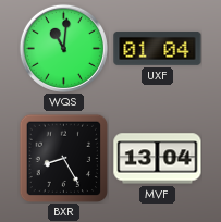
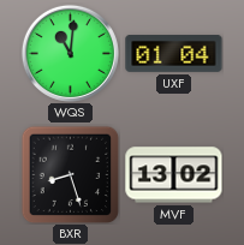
BXR: 8:25 -> 8:27 (70, 174)
MVF: 13:04 -> 13:02 (174, 175)
